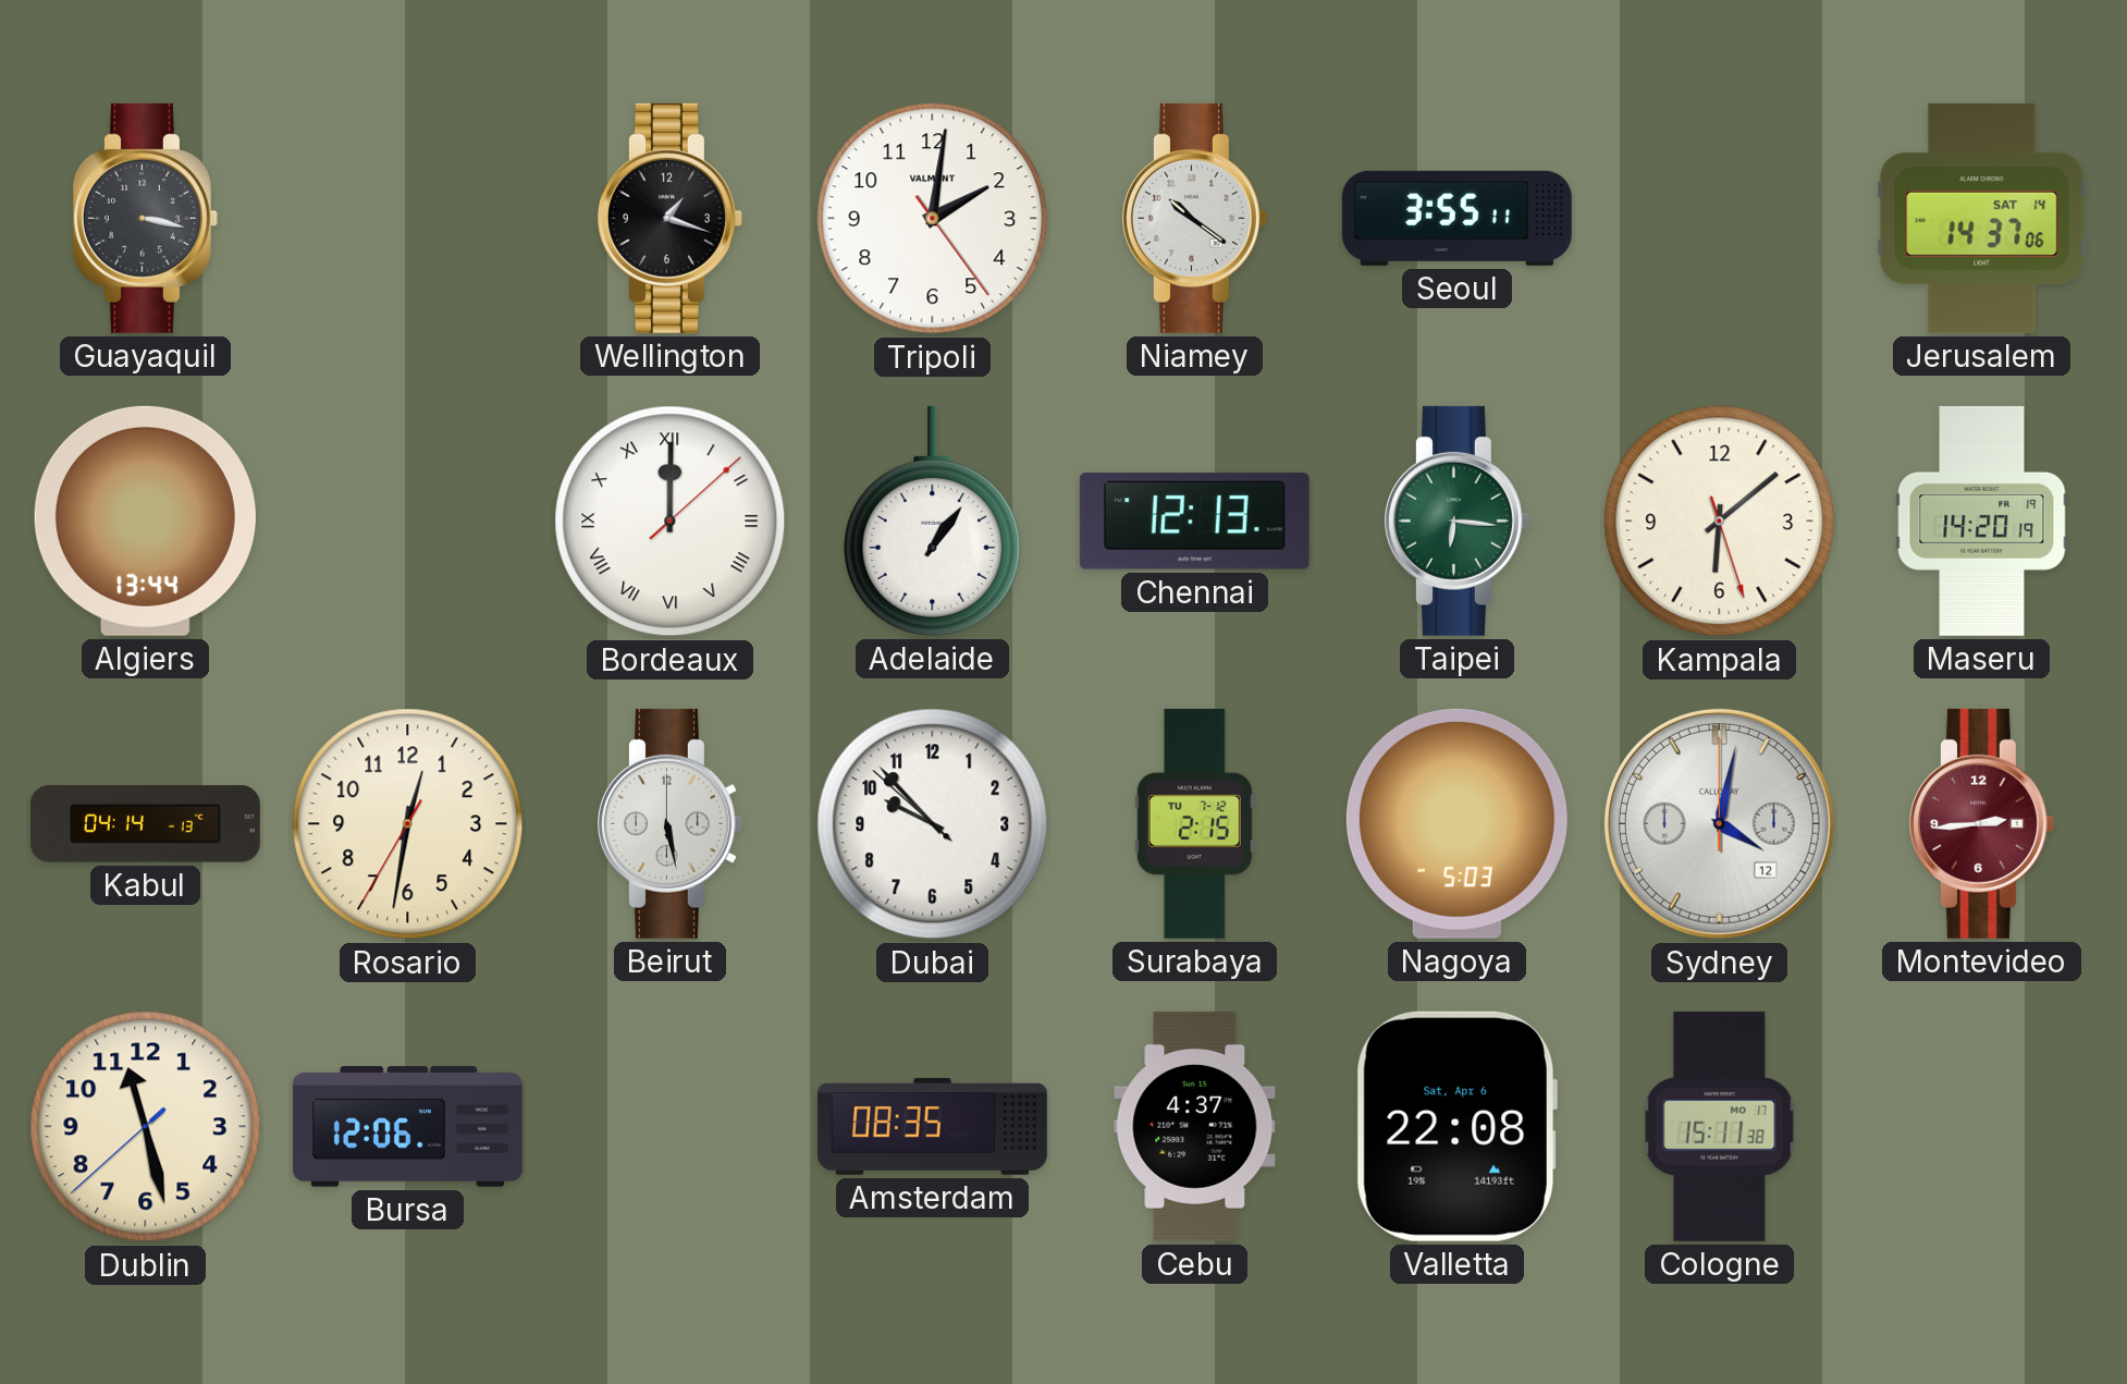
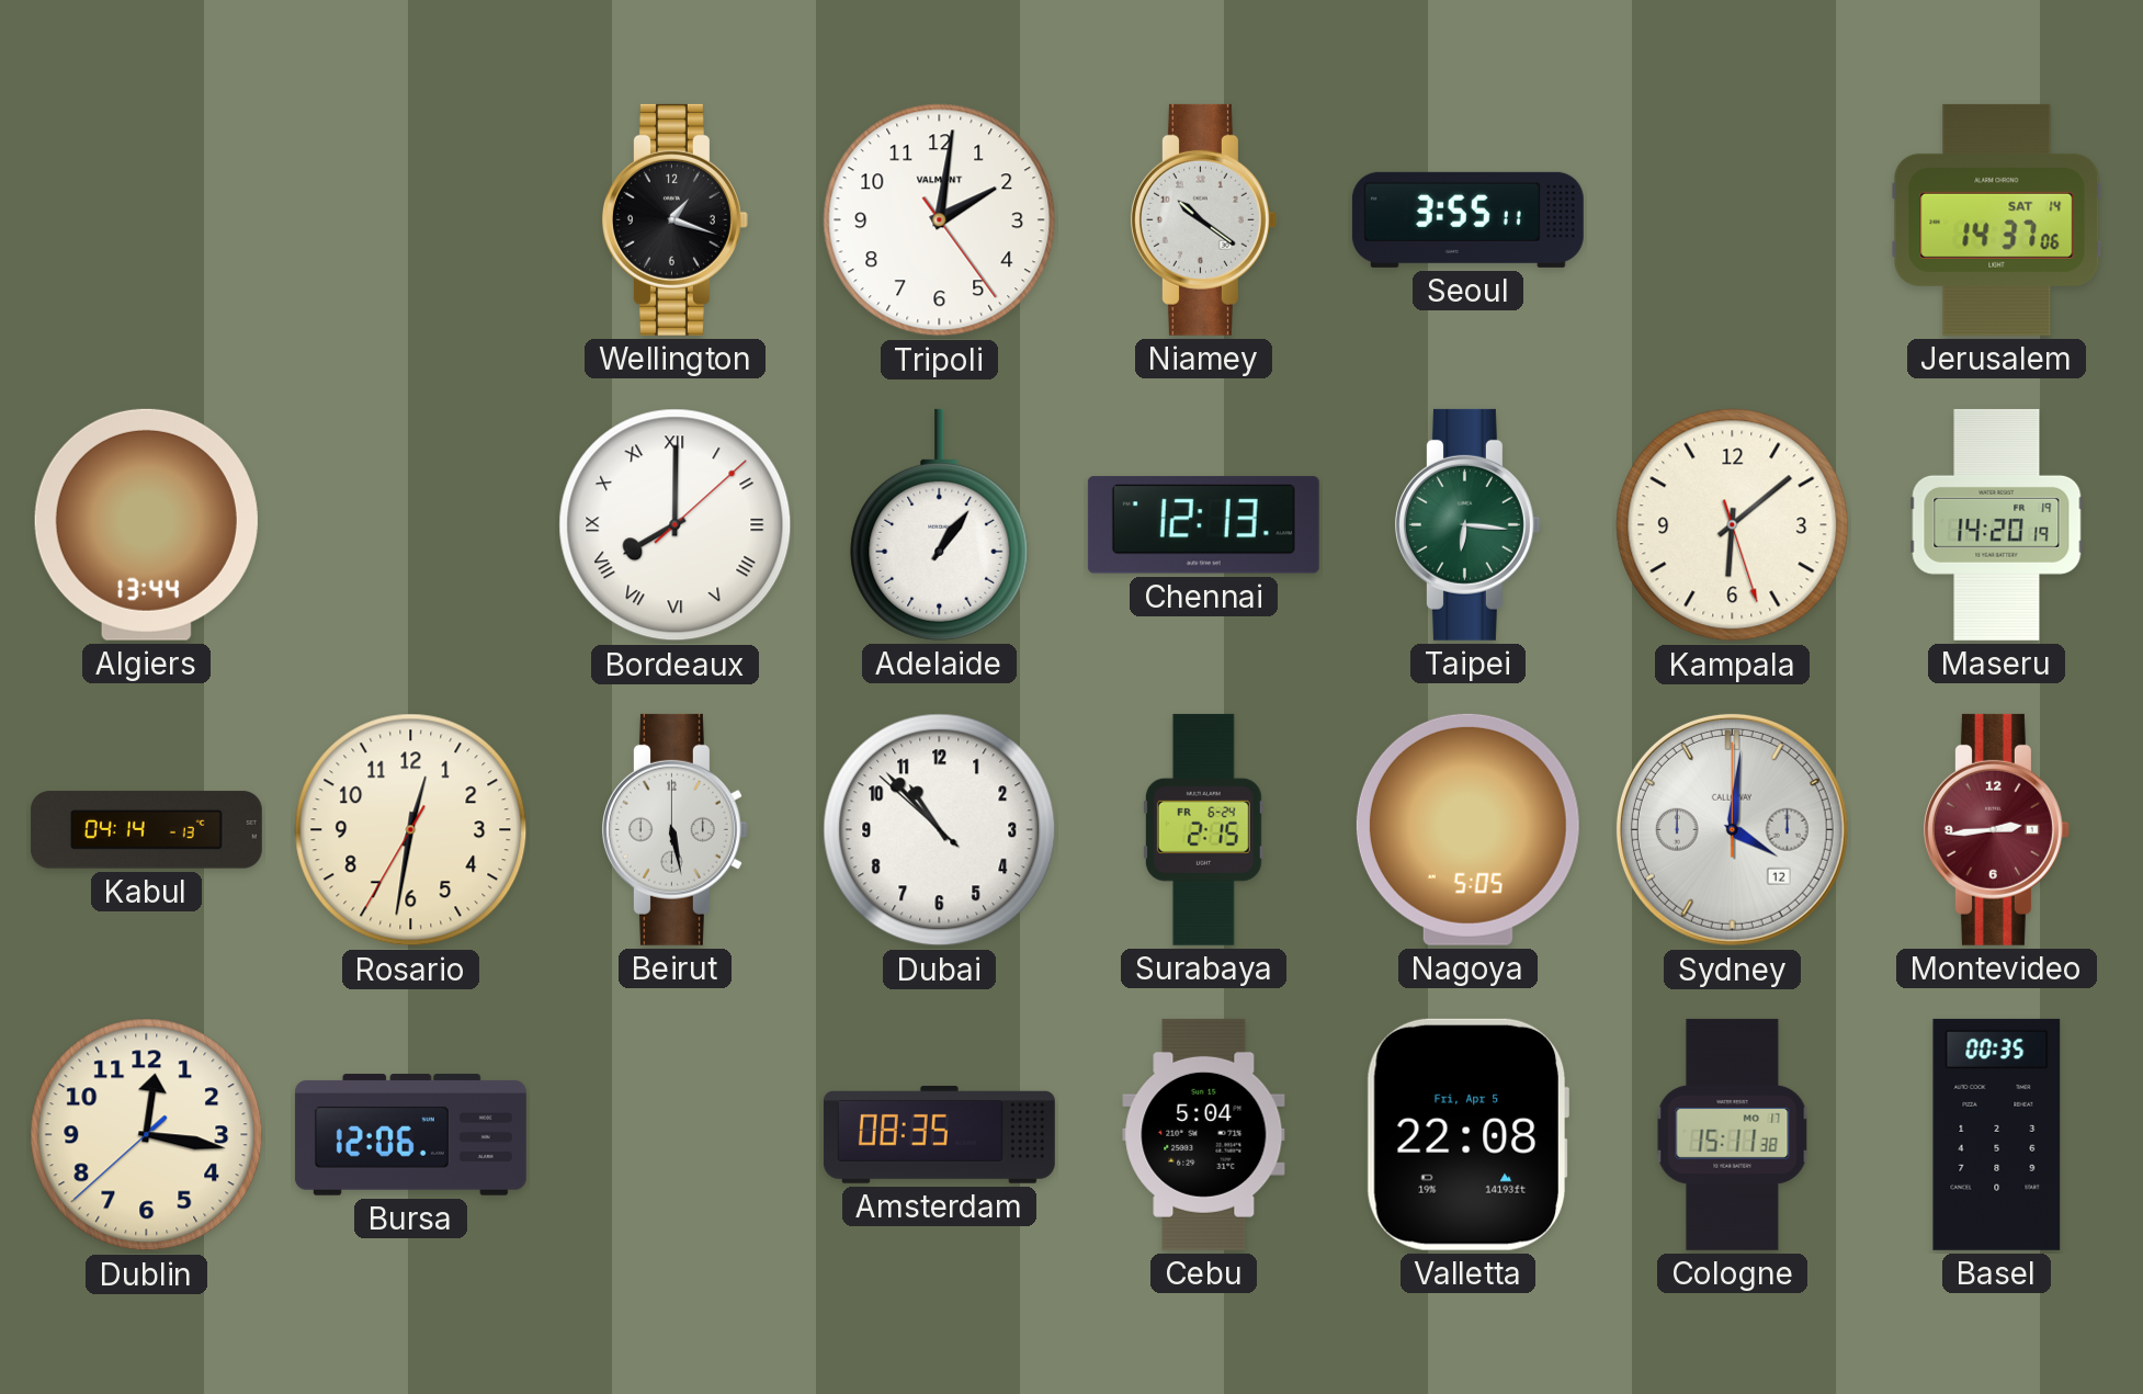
Guayaquil: 3:17 -> none (145, 218)
Bordeaux: 12:00 -> 8:00 (676, 525)
Dubai: 9:52 -> 10:52 (940, 830)
Surabaya date: TU 7-12 -> FR 6-24 (1203, 829)
Nagoya: 5:03 -> 5:05 (1467, 829)
Sydney: 4:02 -> 4:01 (1732, 829)
Dublin: 11:27 -> 12:16 (147, 1135)
Cebu: 4:37 -> 5:04 (1204, 1134)
Valletta date: Sat, Apr 6 -> Fri, Apr 5 (1466, 1134)
Basel: none -> 00:35 (1997, 1134)
